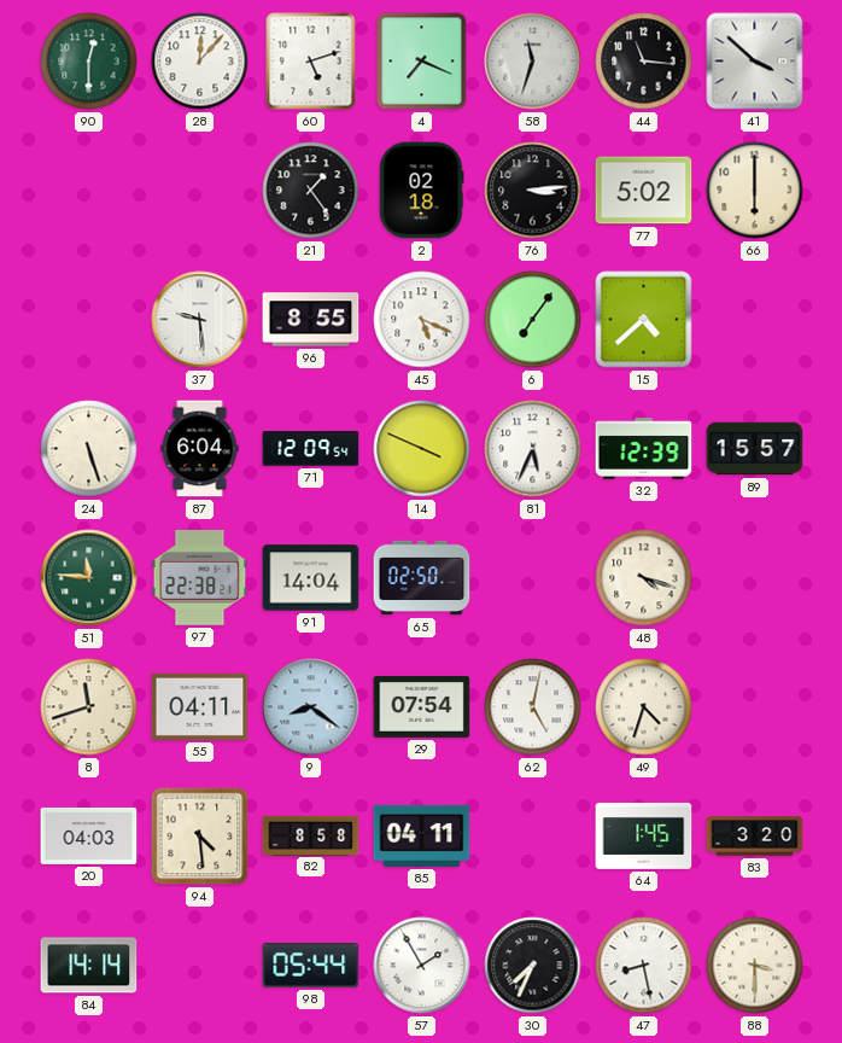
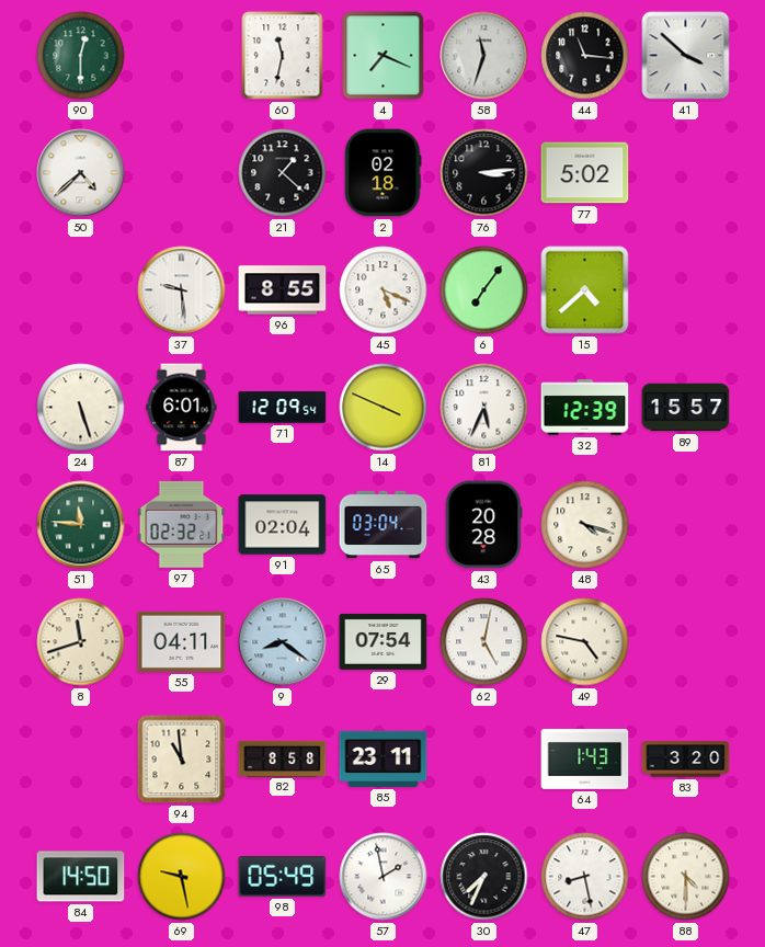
28: 12:07 -> none (200, 62)
60: 5:12 -> 11:32 (283, 56)
50: none -> 4:38 (81, 173)
21: 1:24 -> 1:22 (283, 173)
66: 6:00 -> none (755, 191)
87: 6:04 -> 6:01 (182, 408)
97: 22:38 -> 02:32 (182, 524)
91: 14:04 -> 02:04 (283, 525)
65: 02:50 -> 03:04 (384, 525)
43: none -> 20:28 (483, 525)
49: 4:33 -> 4:47 (585, 642)
20: 04:03 -> none (89, 835)
94: 4:29 -> 10:59 (182, 760)
85: 04:11 -> 23:11 (384, 758)
64: 1:45 -> 1:43 (585, 758)
84: 14:14 -> 14:50 (81, 877)
69: none -> 9:28 (182, 877)
98: 05:44 -> 05:49 (283, 877)
57: 1:55 -> 1:58 (384, 877)
88: 3:30 -> 4:30 (686, 877)
